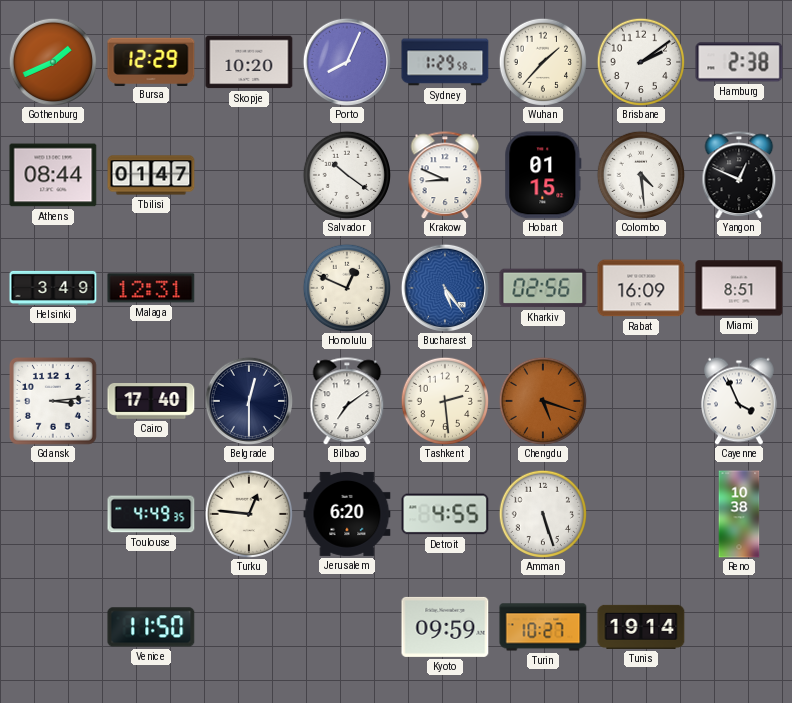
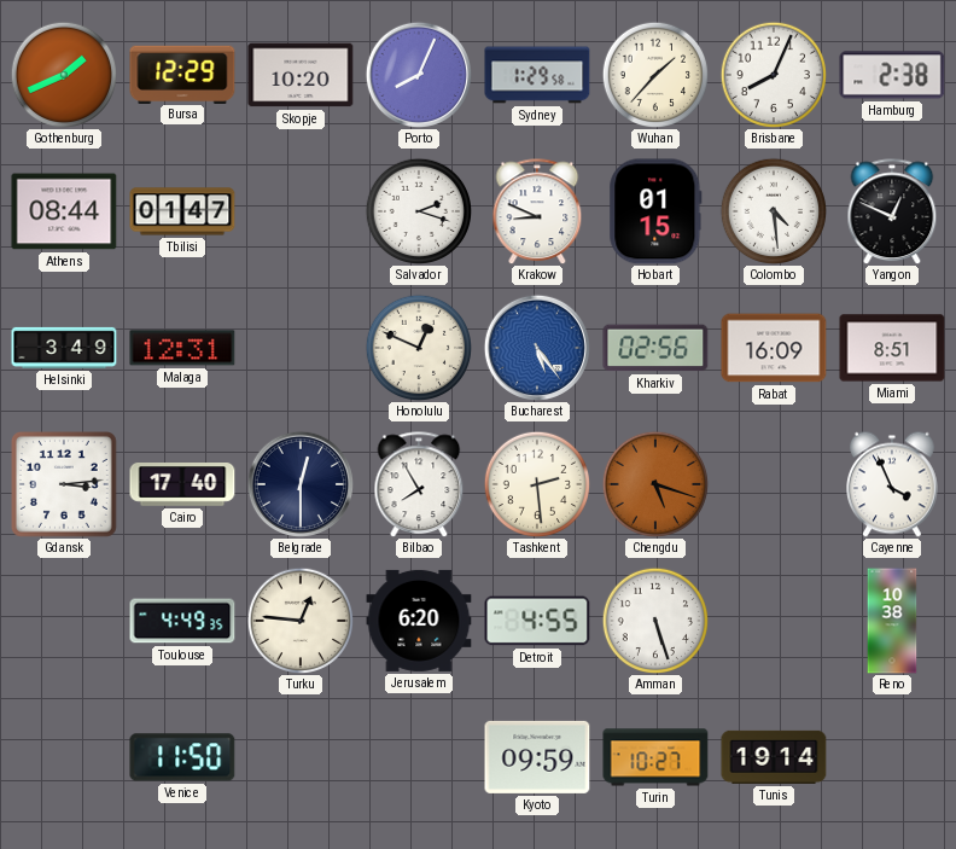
Brisbane: 2:09 -> 8:04 (773, 74)
Salvador: 10:21 -> 2:18 (418, 210)
Bilbao: 7:09 -> 7:55 (419, 484)
